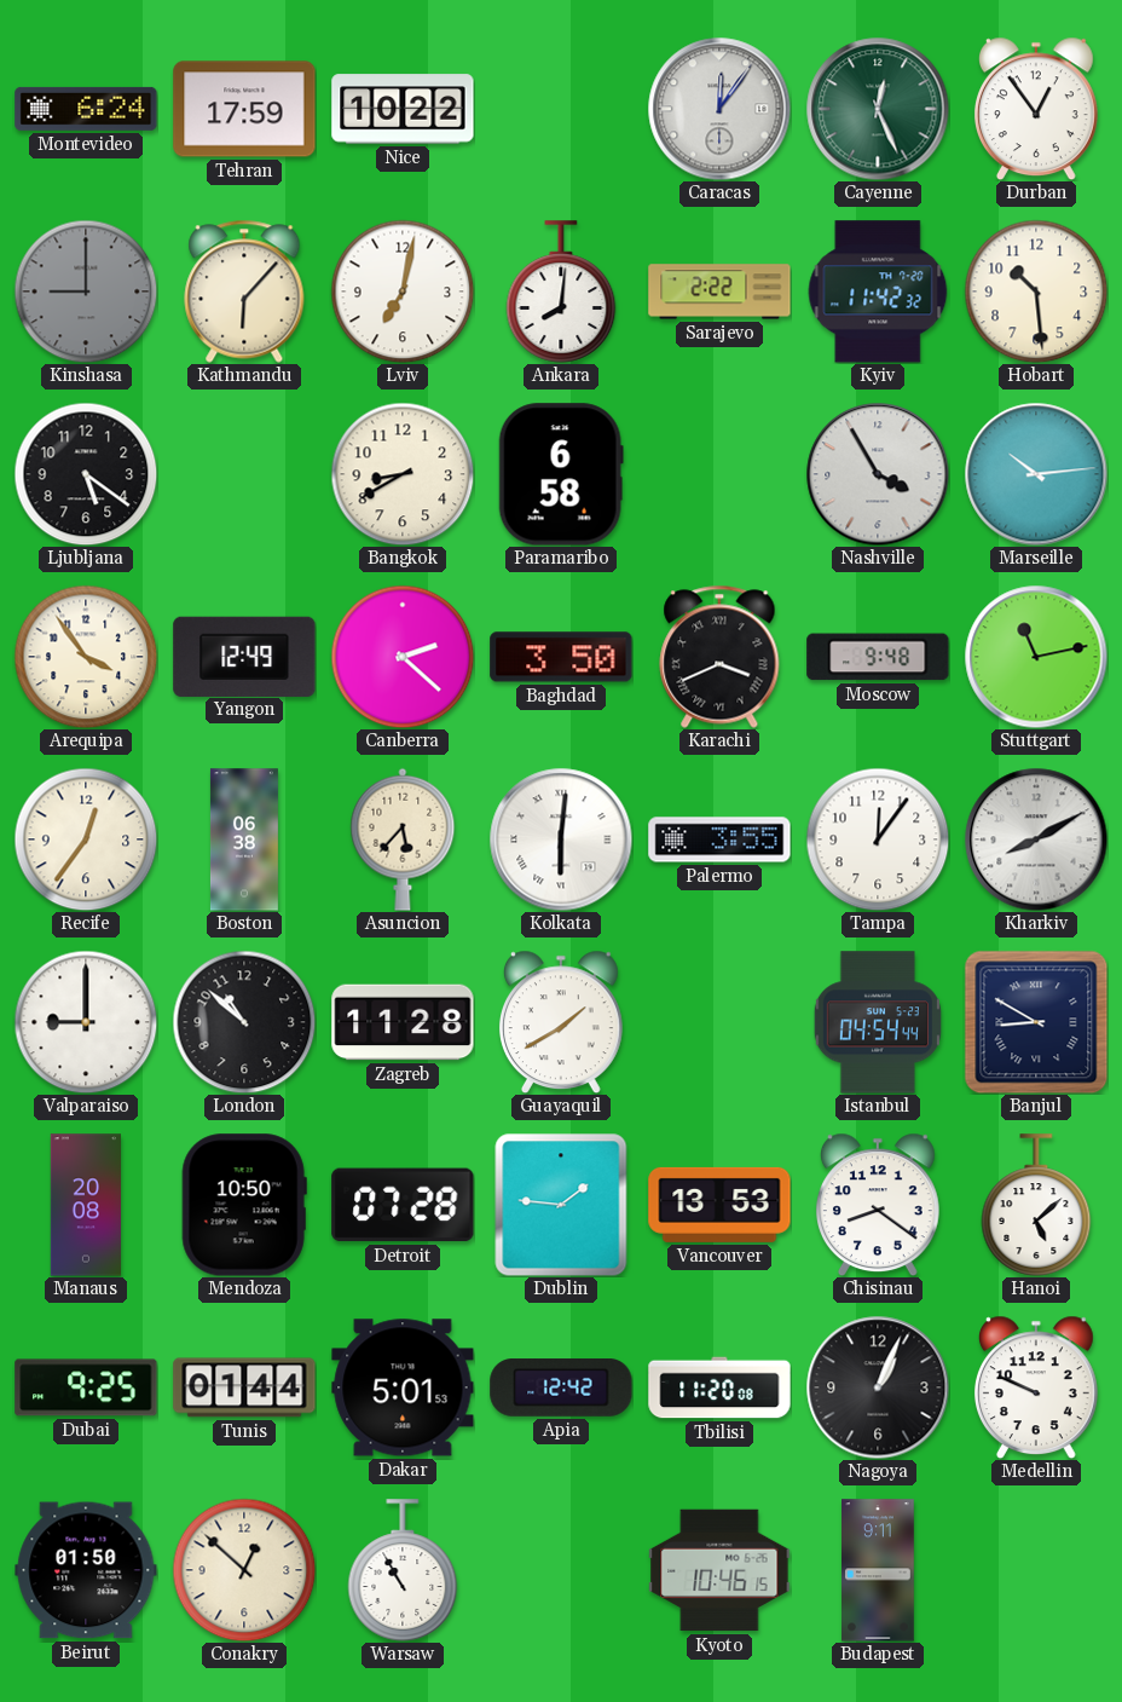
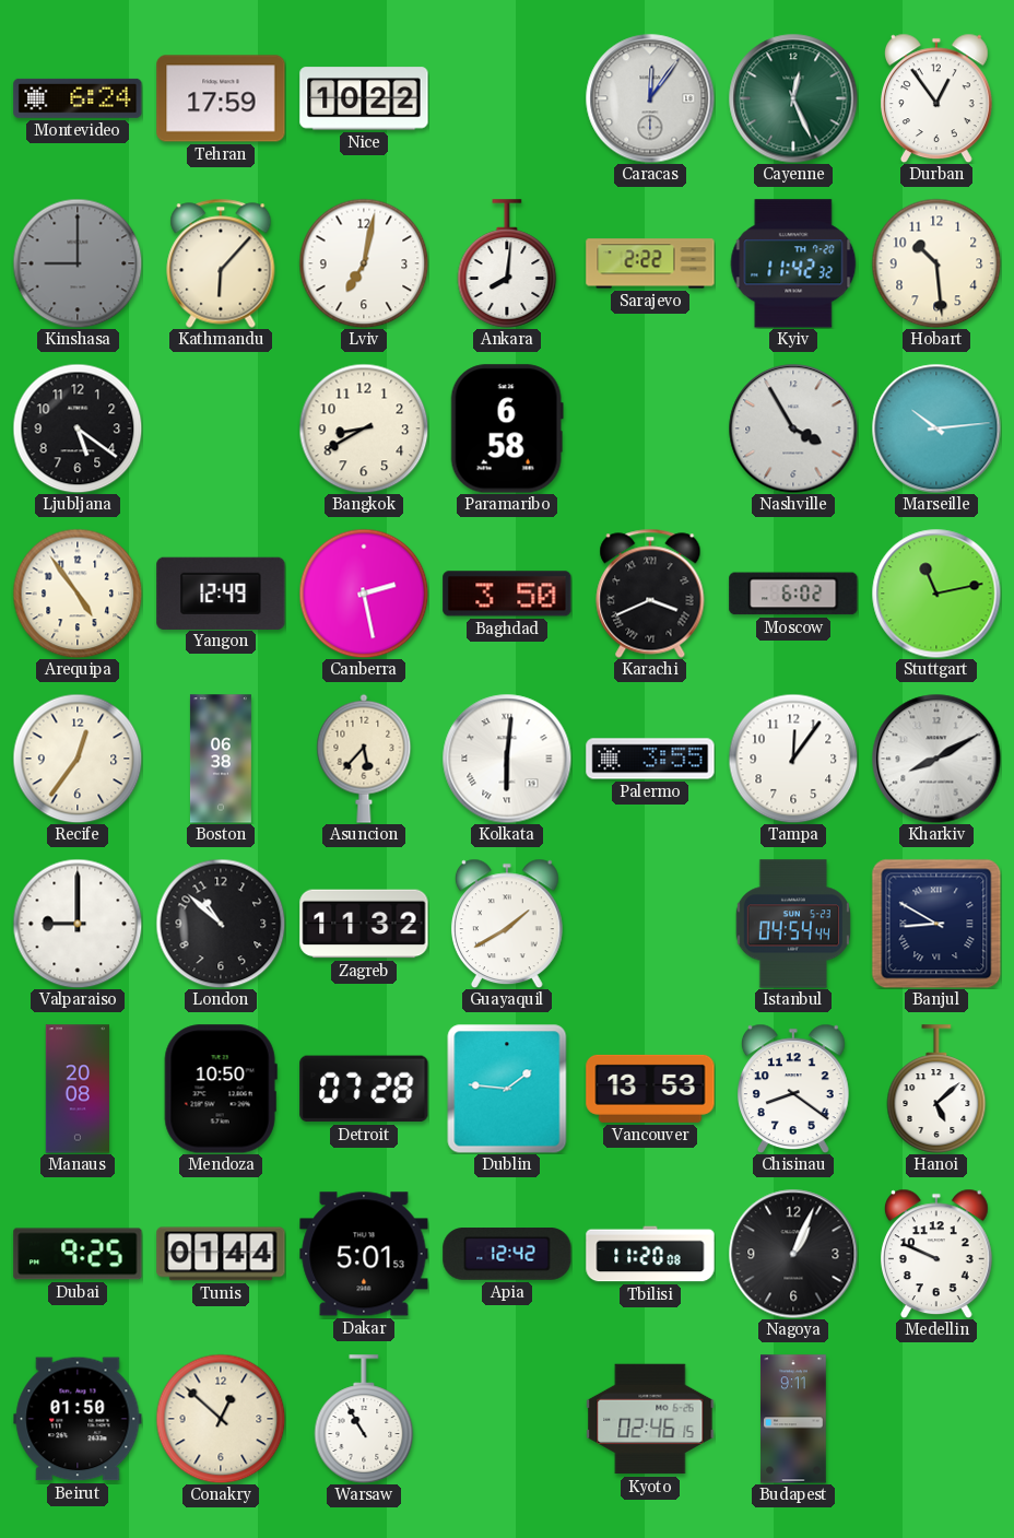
Arequipa: 3:54 -> 4:54 (78, 594)
Canberra: 2:22 -> 2:28 (364, 594)
Moscow: 9:48 -> 6:02 (793, 594)
Zagreb: 11:28 -> 11:32 (364, 924)
Kyoto: 10:46 -> 02:46 (650, 1419)
